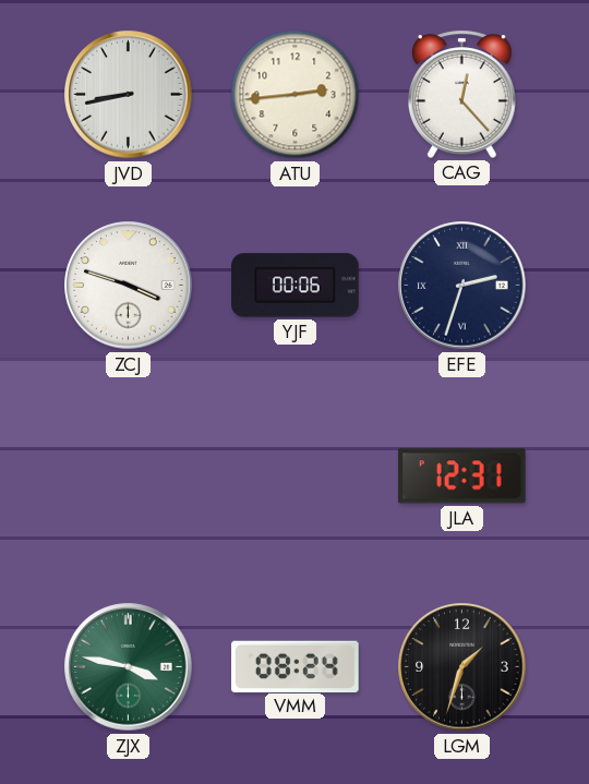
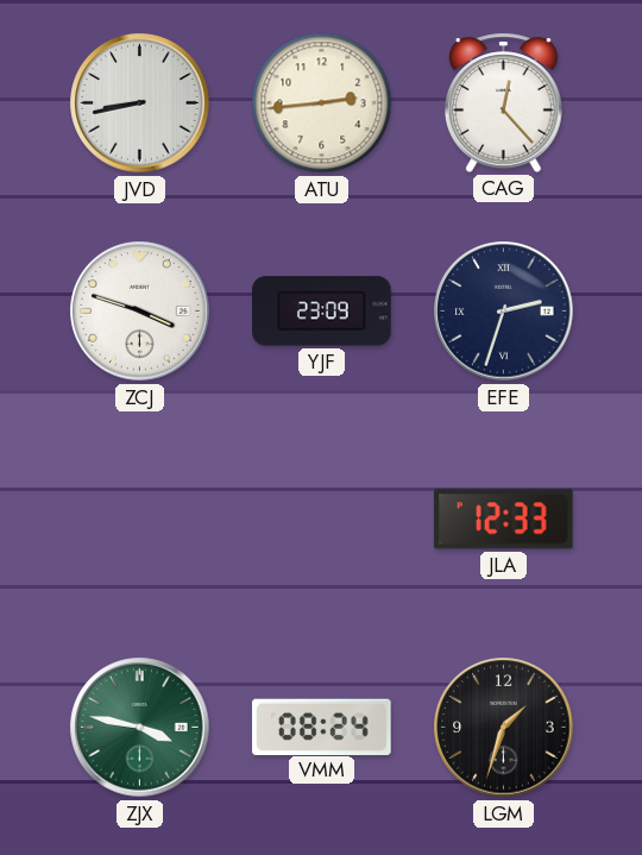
YJF: 00:06 -> 23:09 (322, 312)
JLA: 12:31 -> 12:33 (503, 520)
